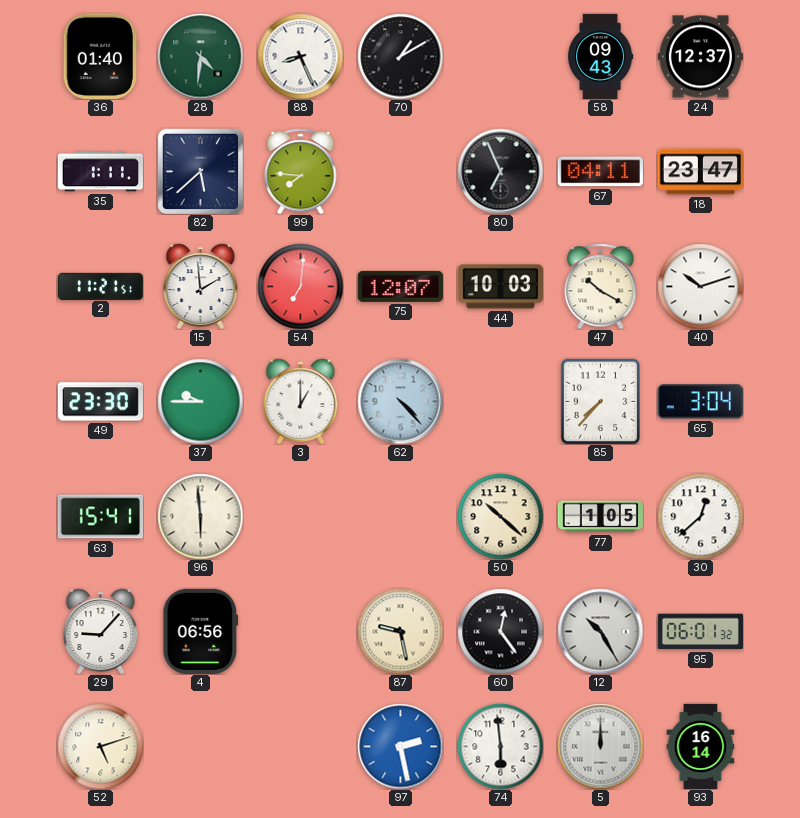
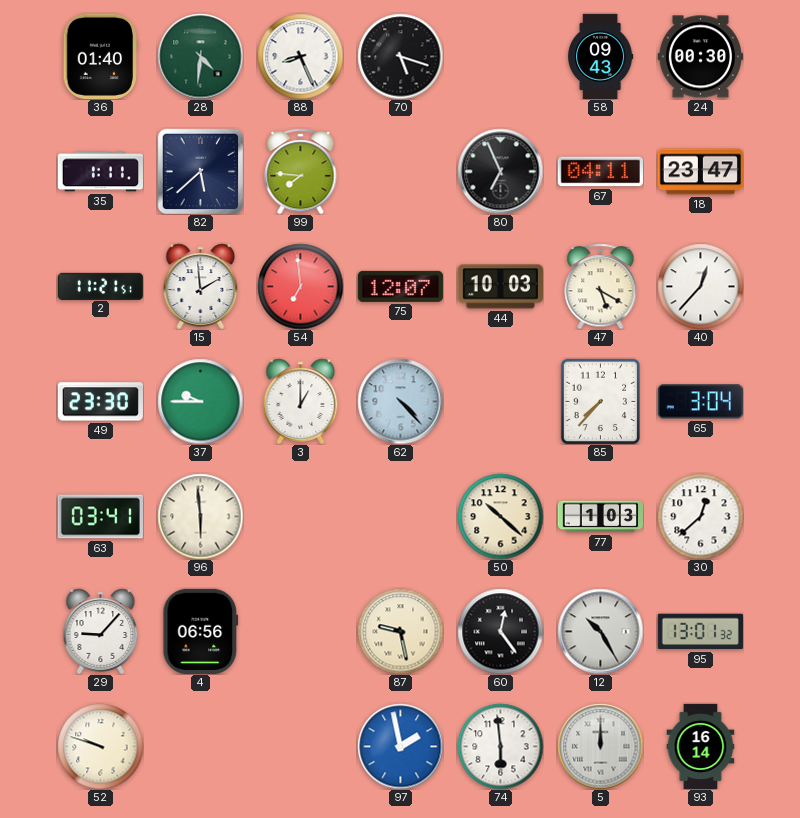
70: 1:10 -> 5:18 (400, 56)
24: 12:37 -> 00:30 (700, 57)
54: 7:01 -> 6:59 (300, 286)
47: 10:20 -> 5:20 (601, 286)
40: 10:12 -> 12:37 (700, 286)
63: 15:41 -> 03:41 (100, 517)
77: 1:05 -> 1:03 (600, 517)
95: 06:01 -> 13:01 (700, 632)
52: 5:12 -> 9:48 (100, 746)
97: 2:28 -> 1:58 (400, 746)
